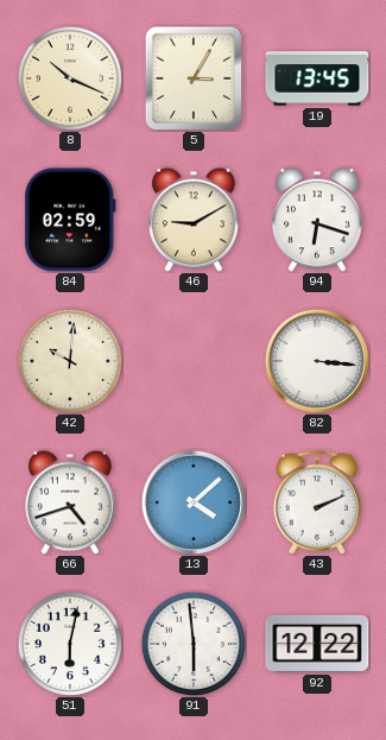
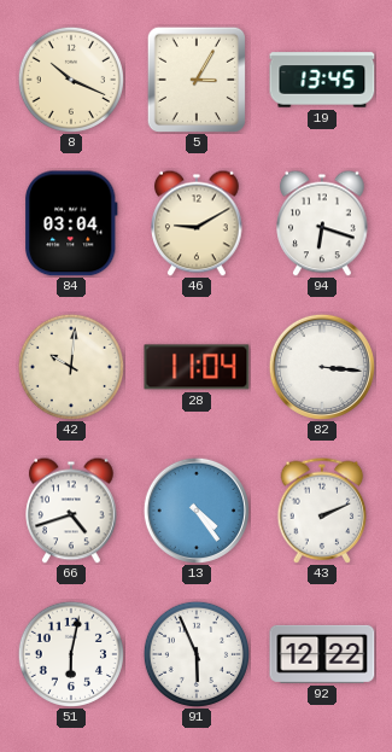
84: 02:59 -> 03:04 (71, 223)
28: none -> 11:04 (197, 367)
13: 4:08 -> 4:24 (197, 511)
91: 5:59 -> 5:56 (195, 653)
